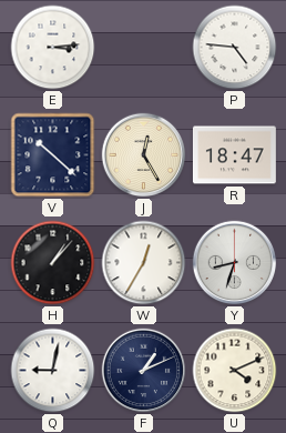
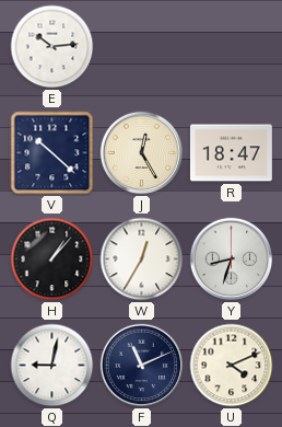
E: 3:14 -> 10:14 (52, 47)
P: 4:46 -> none (235, 48)
F: 1:11 -> 11:11 (142, 366)
